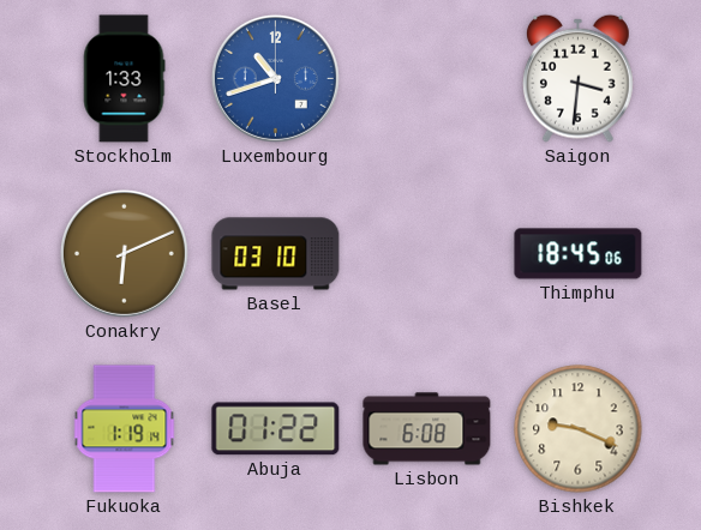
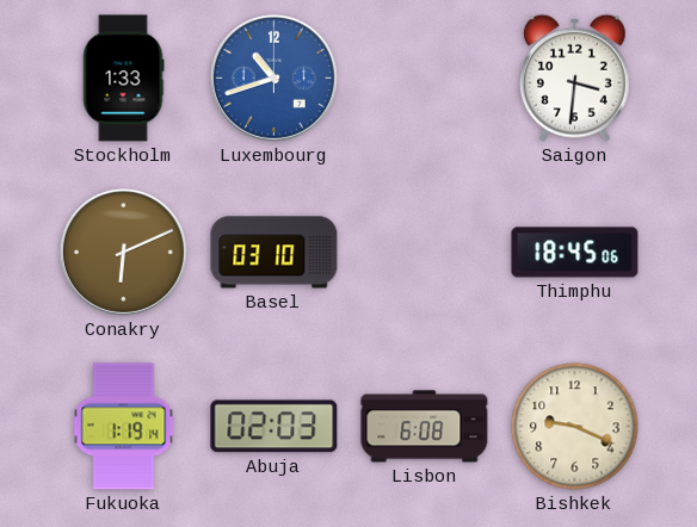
Abuja: 01:22 -> 02:03 (275, 427)
